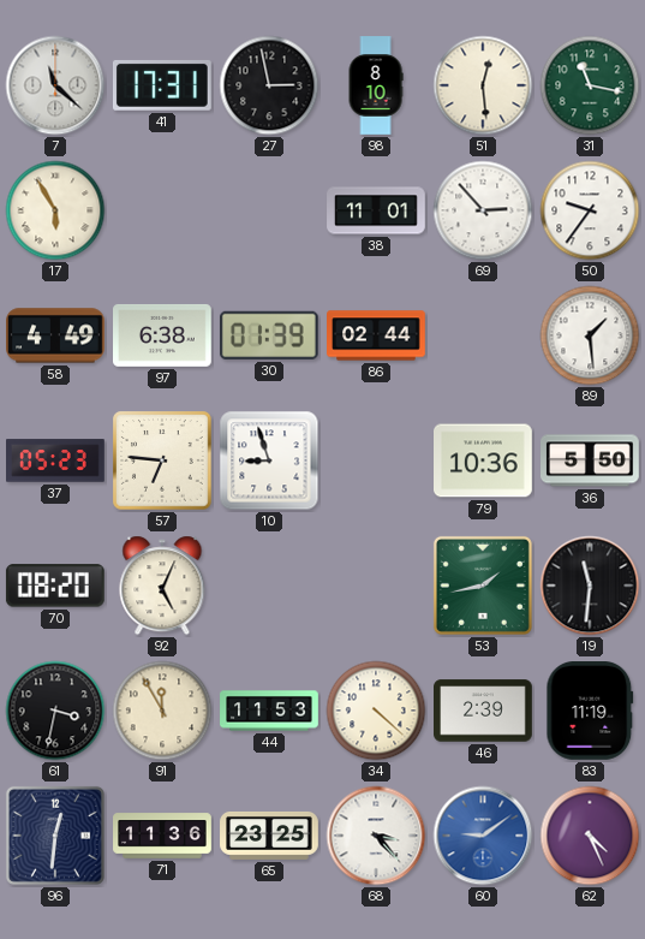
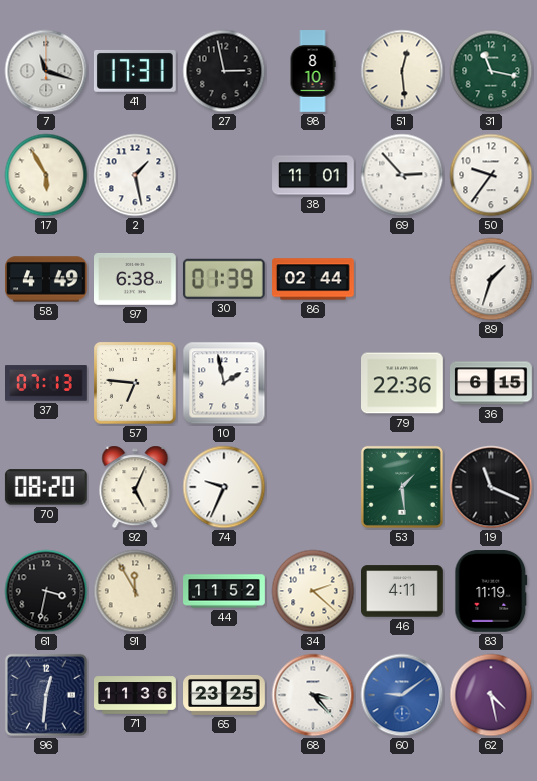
7: 11:22 -> 11:18 (46, 71)
2: none -> 1:28 (135, 175)
89: 1:29 -> 1:33 (491, 279)
37: 05:23 -> 07:13 (47, 383)
10: 8:57 -> 1:58 (224, 383)
79: 10:36 -> 22:36 (403, 383)
36: 5:50 -> 6:15 (492, 383)
74: none -> 9:34 (224, 487)
53: 1:43 -> 1:29 (402, 487)
19: 11:31 -> 11:19 (491, 487)
44: 11:53 -> 11:52 (224, 591)
34: 4:22 -> 2:22 (313, 591)
46: 2:39 -> 4:11 (403, 591)
62: 4:26 -> 4:28 (491, 695)
